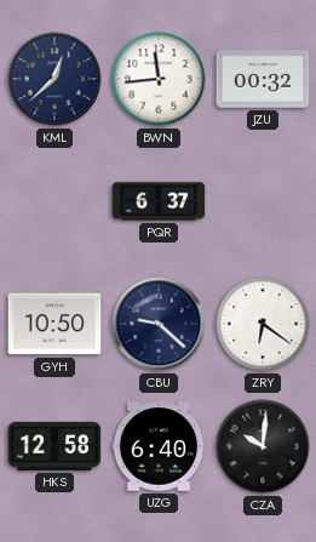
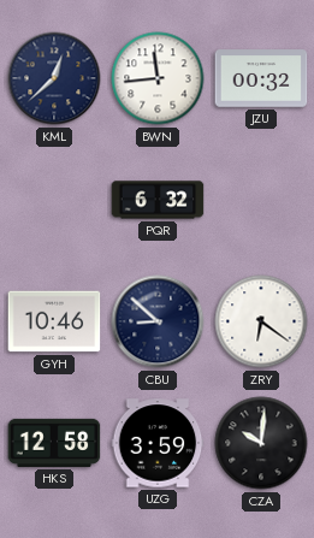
PQR: 6:37 -> 6:32 (158, 200)
GYH: 10:50 -> 10:46 (54, 321)
CBU: 9:22 -> 8:52 (158, 321)
UZG: 6:40 -> 3:59 (158, 443)
